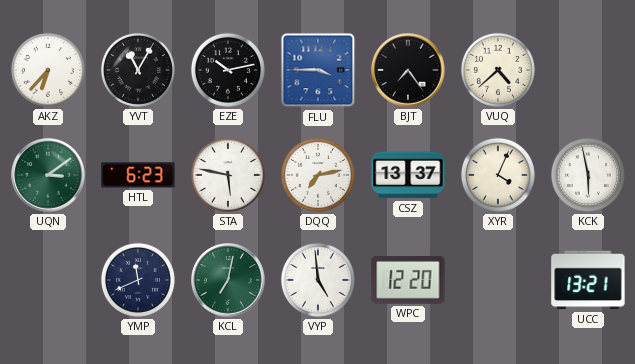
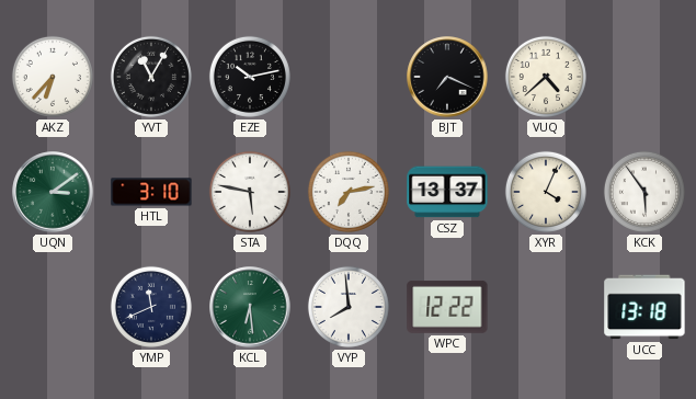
FLU: 3:45 -> none (318, 70)
BJT: 7:24 -> 7:19 (447, 77)
HTL: 6:23 -> 3:10 (151, 192)
KCK: 5:58 -> 5:54 (644, 192)
KCL: 7:02 -> 6:29 (250, 307)
VYP: 4:59 -> 7:59 (349, 307)
WPC: 12:20 -> 12:22 (447, 307)
UCC: 13:21 -> 13:18 (644, 307)
